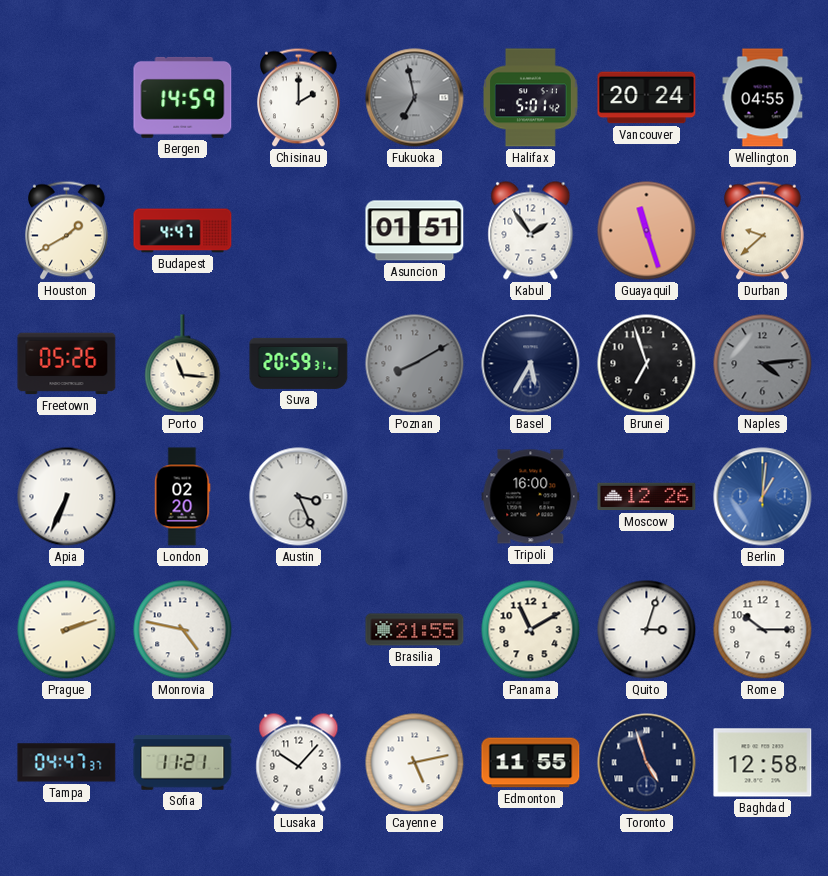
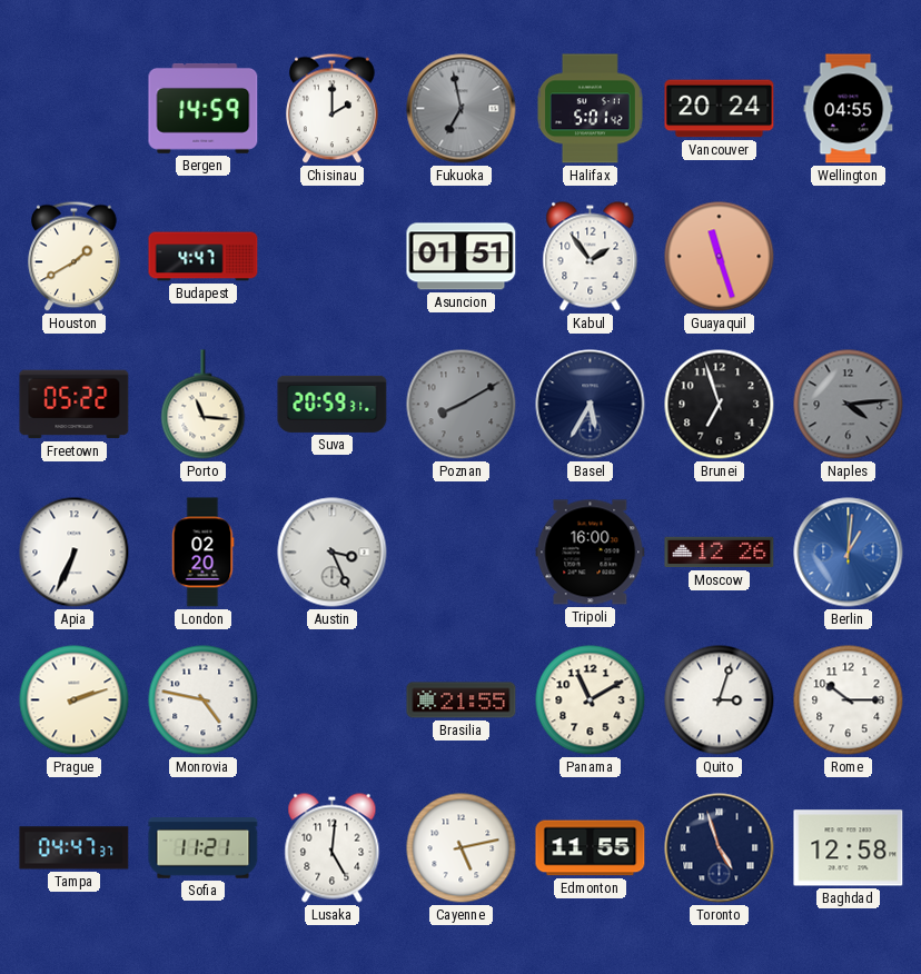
Durban: 9:38 -> none (763, 231)
Freetown: 05:26 -> 05:22 (75, 405)
Lusaka: 10:07 -> 5:01 (333, 848)
